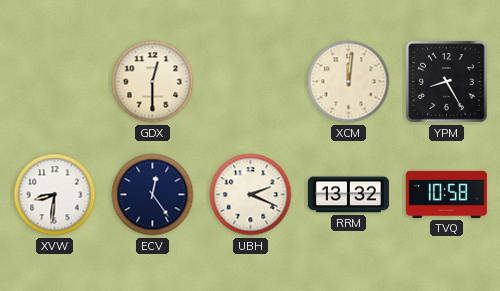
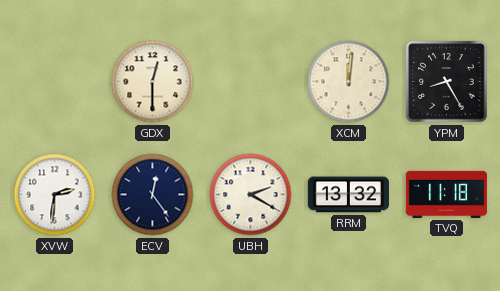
XVW: 8:31 -> 2:31 (55, 195)
UBH: 2:19 -> 2:20 (251, 195)
TVQ: 10:58 -> 11:18 (446, 194)
